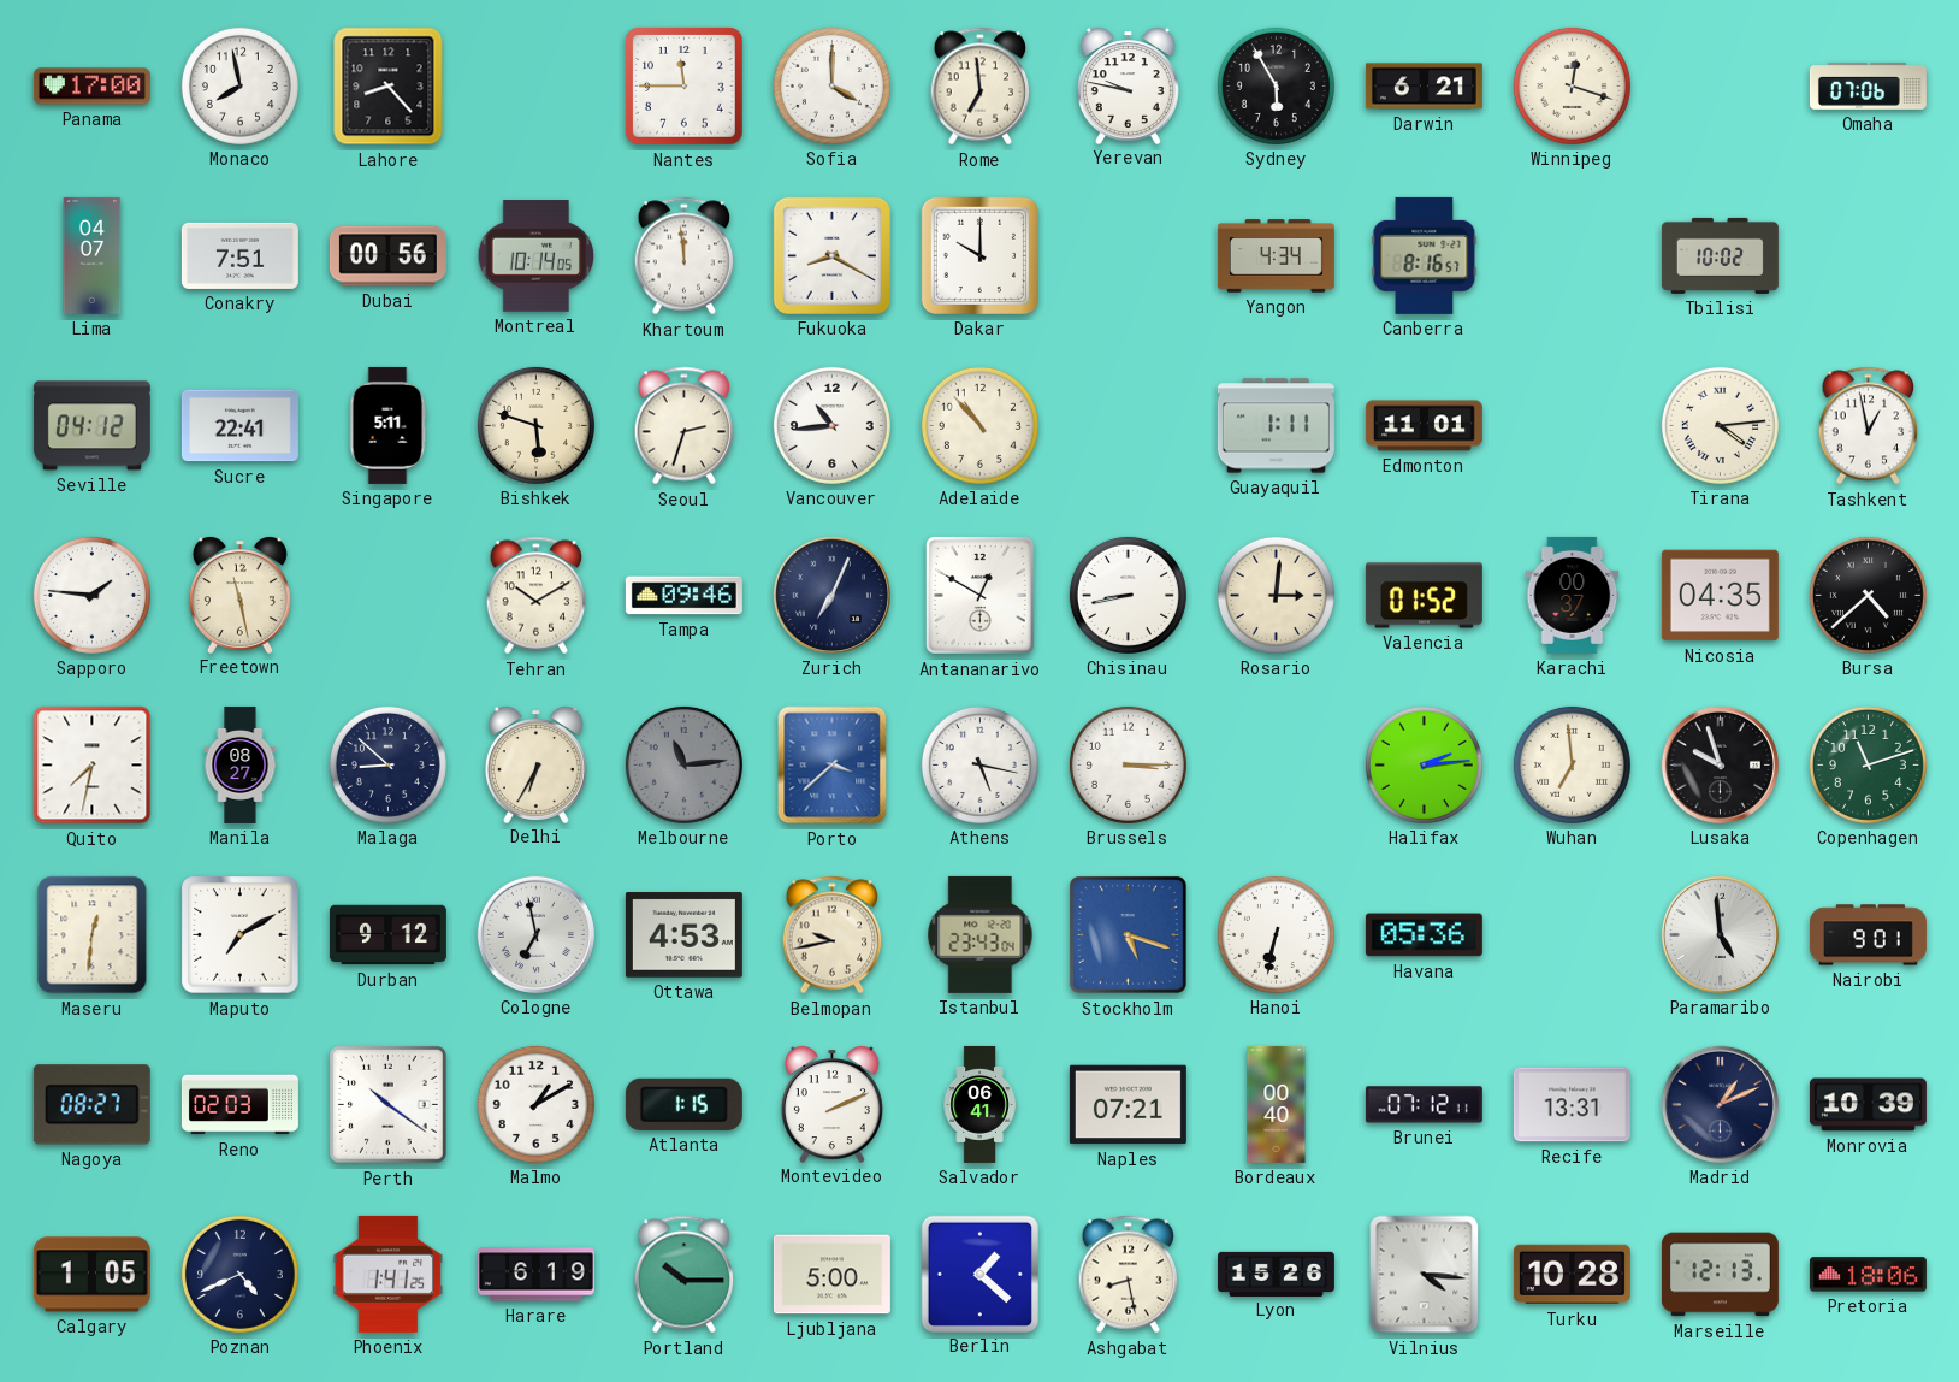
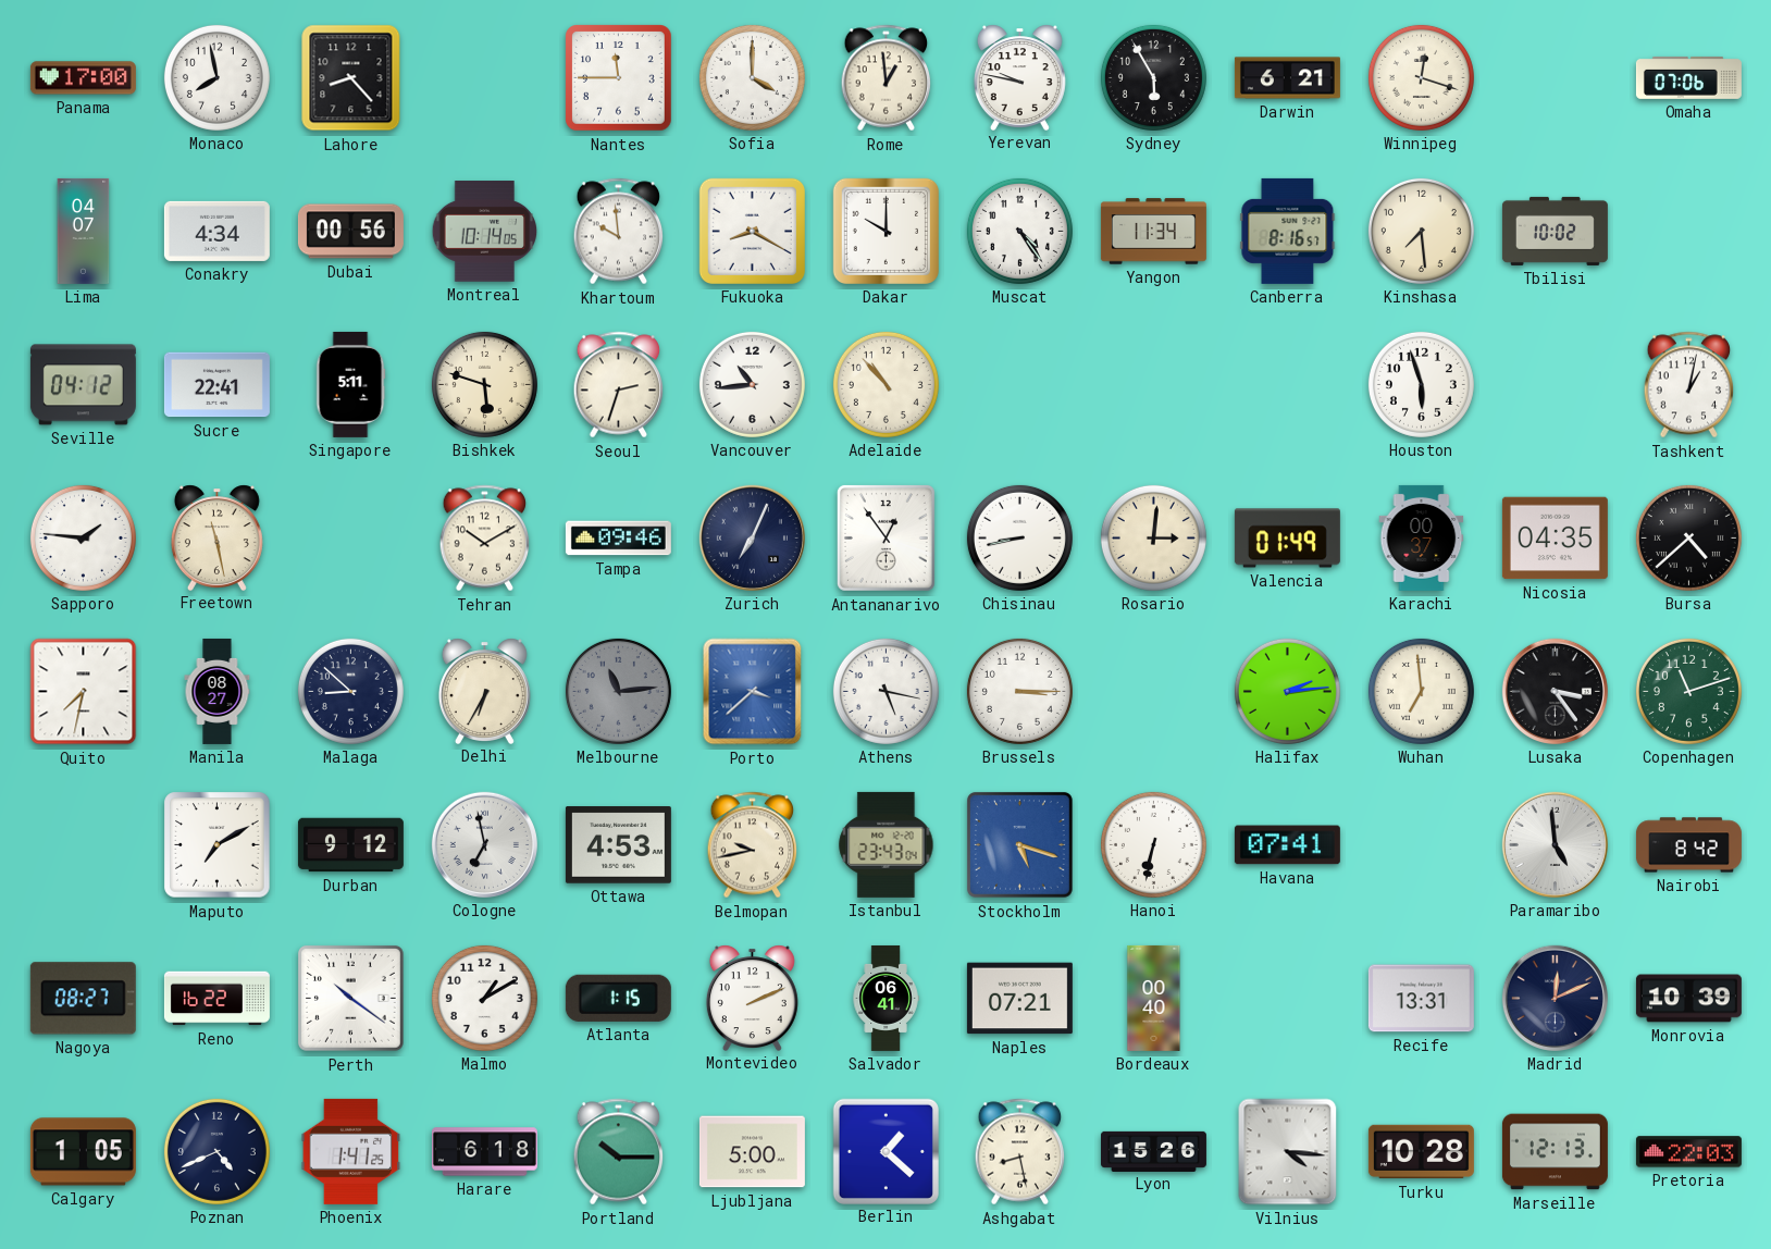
Rome: 6:59 -> 12:59 (887, 78)
Conakry: 7:51 -> 4:34 (216, 231)
Khartoum: 11:59 -> 9:59 (619, 232)
Muscat: none -> 4:24 (1019, 231)
Yangon: 4:34 -> 11:34 (1153, 232)
Kinshasa: none -> 7:29 (1421, 231)
Guayaquil: 1:11 -> none (1276, 426)
Edmonton: 11:01 -> none (1424, 426)
Houston: none -> 5:57 (1421, 384)
Tirana: 4:14 -> none (1720, 425)
Tashkent: 12:58 -> 1:02 (1689, 385)
Antananarivo: 12:50 -> 12:54 (886, 537)
Valencia: 01:52 -> 01:49 (1287, 539)
Lusaka: 9:57 -> 3:24 (1555, 691)
Maseru: 12:31 -> none (93, 935)
Havana: 05:36 -> 07:41 (1287, 845)
Nairobi: 9:01 -> 8:42 (1688, 845)
Reno: 02:03 -> 16:22 (216, 999)
Brunei: 07:12 -> none (1424, 1105)
Madrid: 1:11 -> 12:11 (1555, 998)
Harare: 6:19 -> 6:18 (484, 1152)
Pretoria: 18:06 -> 22:03 (1688, 1152)
